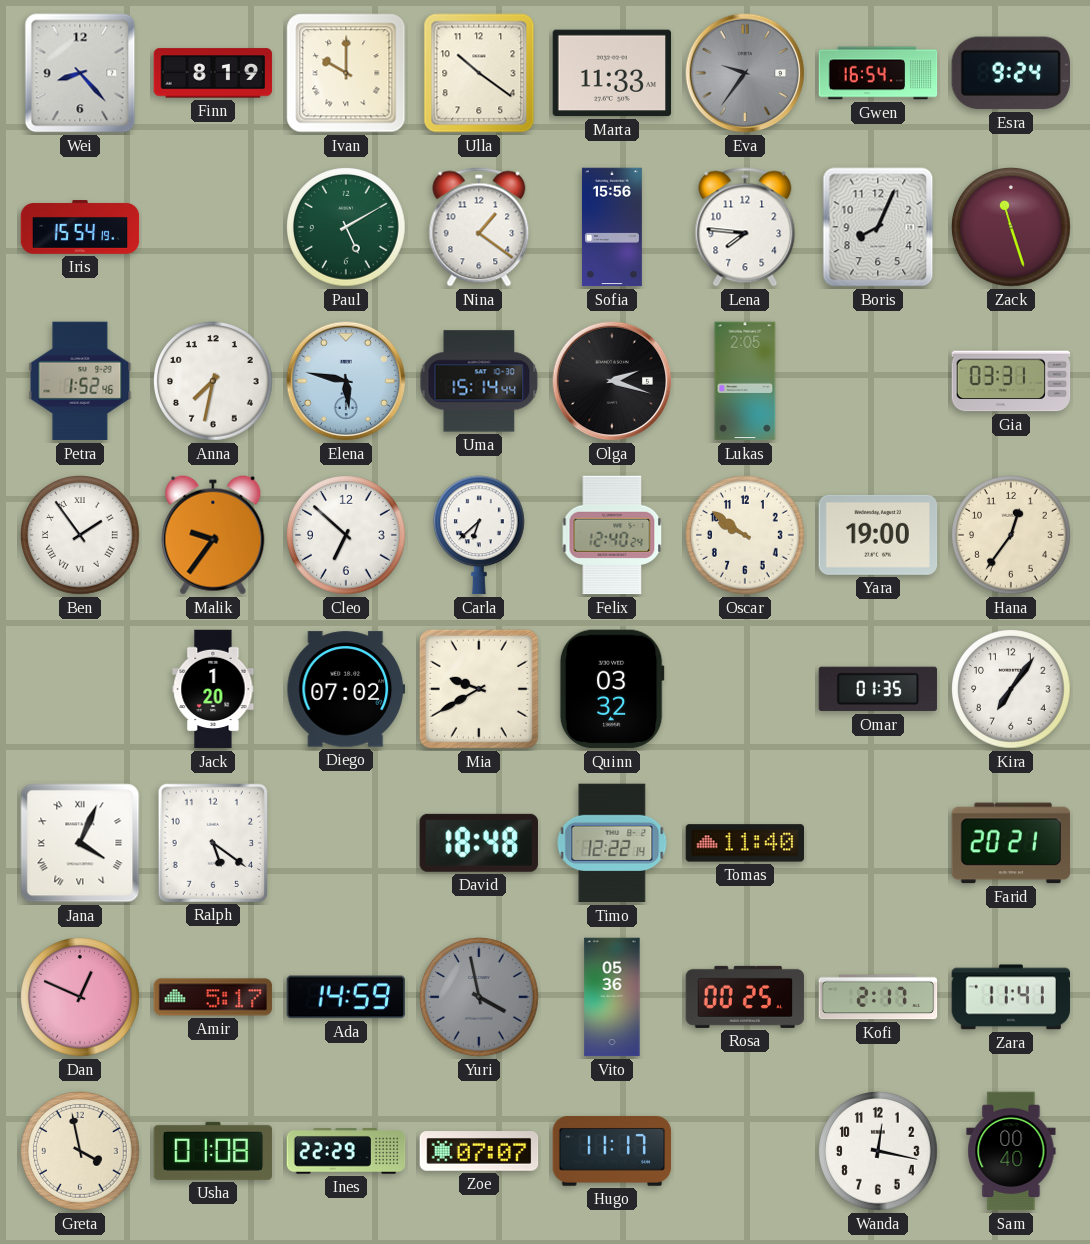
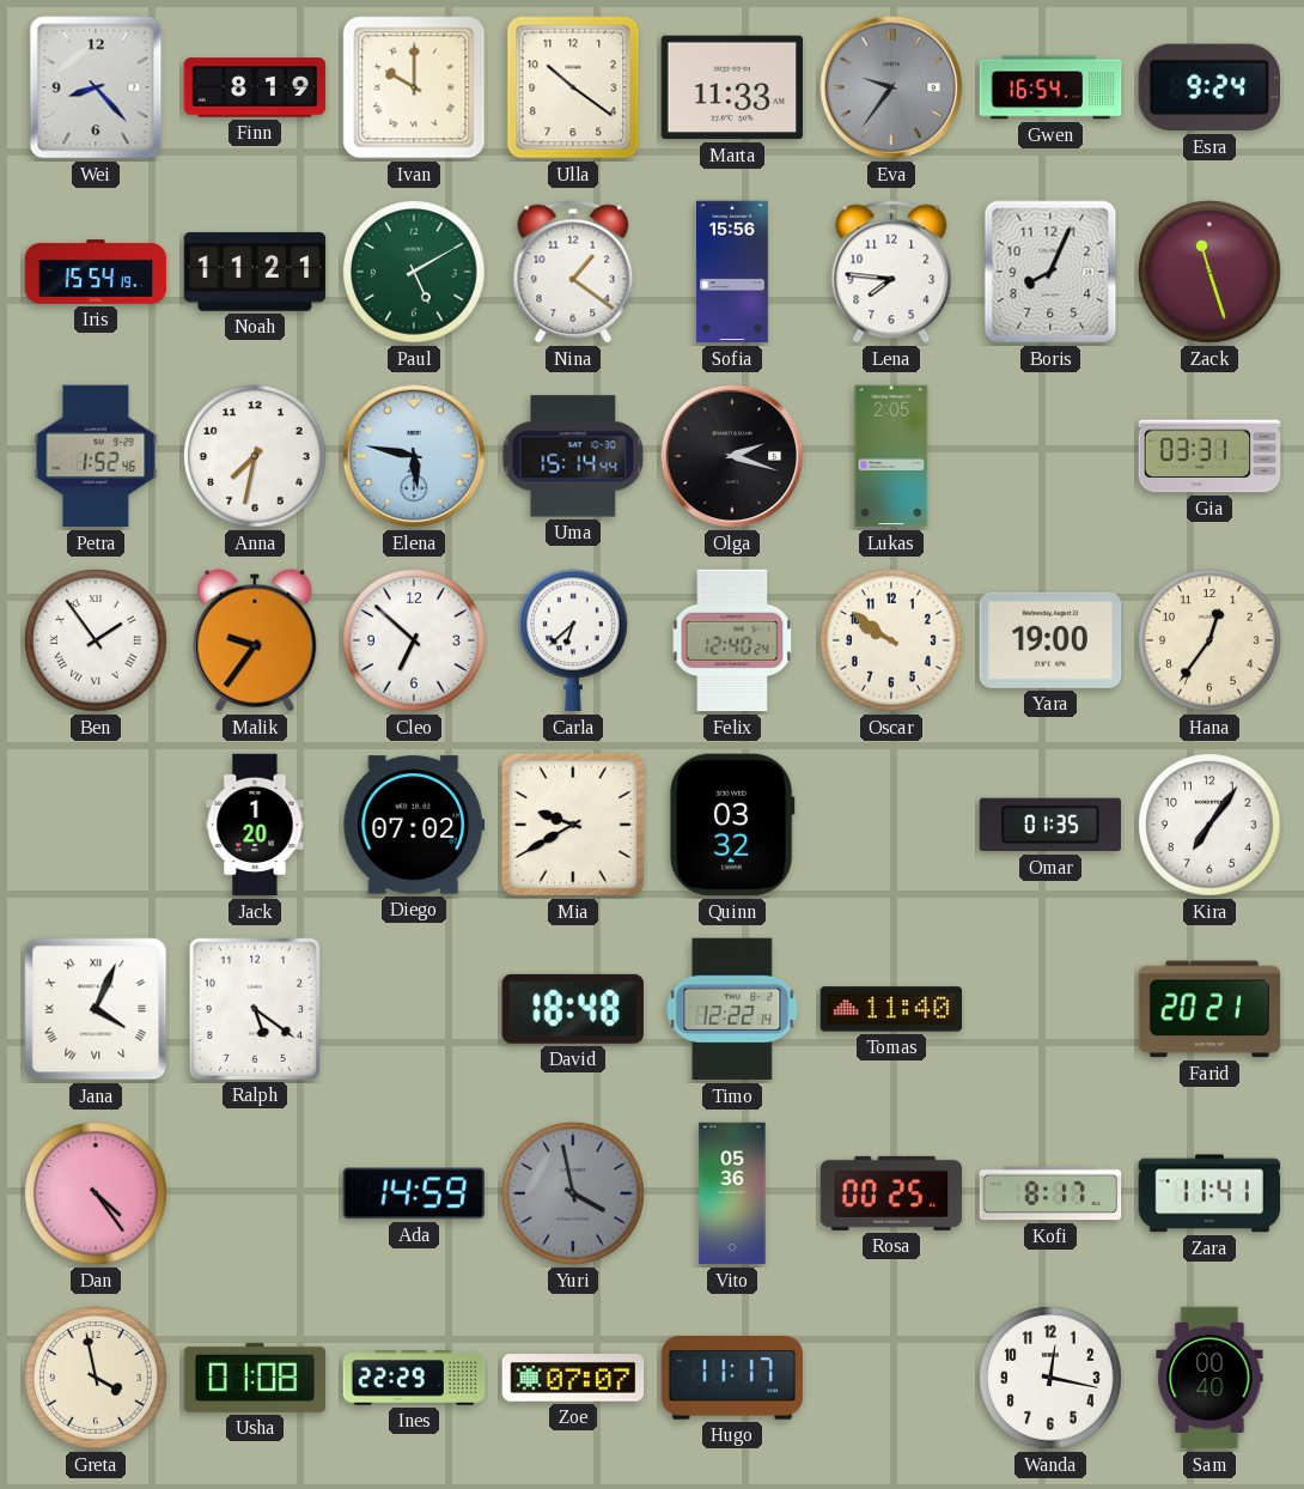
Noah: none -> 11:21 (255, 272)
Dan: 12:49 -> 4:24 (97, 1195)
Amir: 5:17 -> none (213, 997)
Kofi: 2:17 -> 8:17 (1050, 1193)
